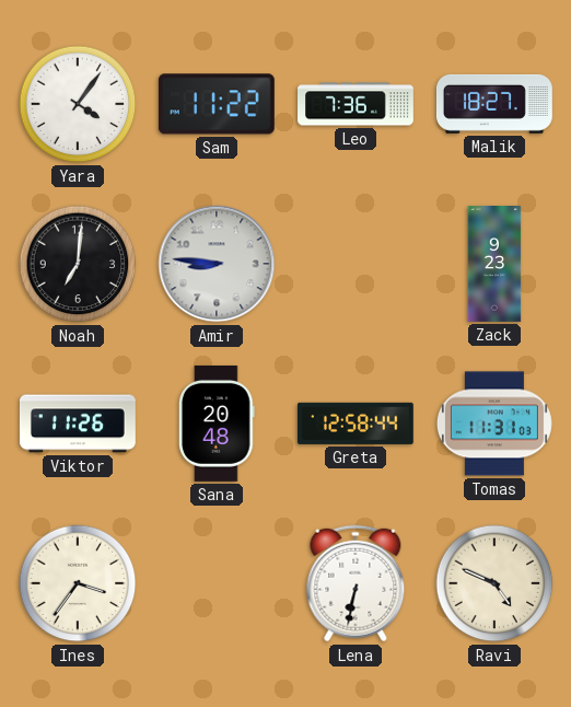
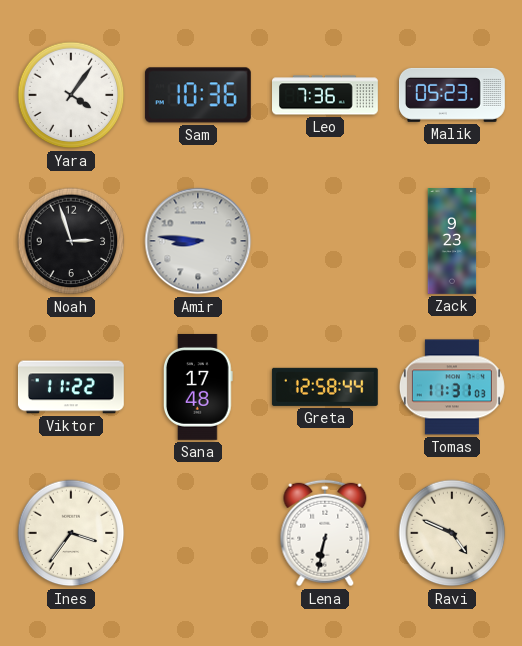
Sam: 11:22 -> 10:36 (198, 95)
Malik: 18:27 -> 05:23 (452, 95)
Noah: 7:01 -> 2:57 (71, 241)
Viktor: 11:26 -> 11:22 (71, 387)
Sana: 20:48 -> 17:48 (198, 387)
